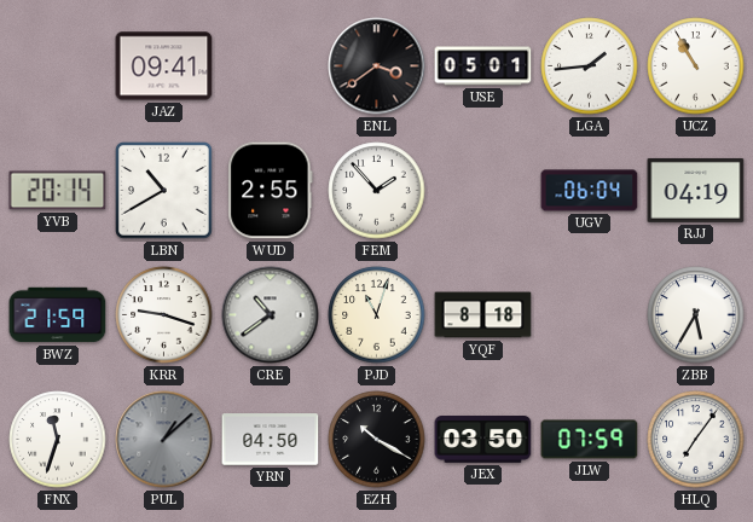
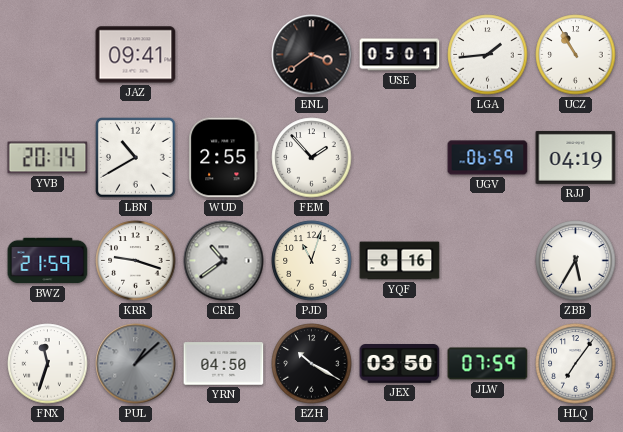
UGV: 06:04 -> 06:59 (488, 158)
YQF: 8:18 -> 8:16 (400, 261)
